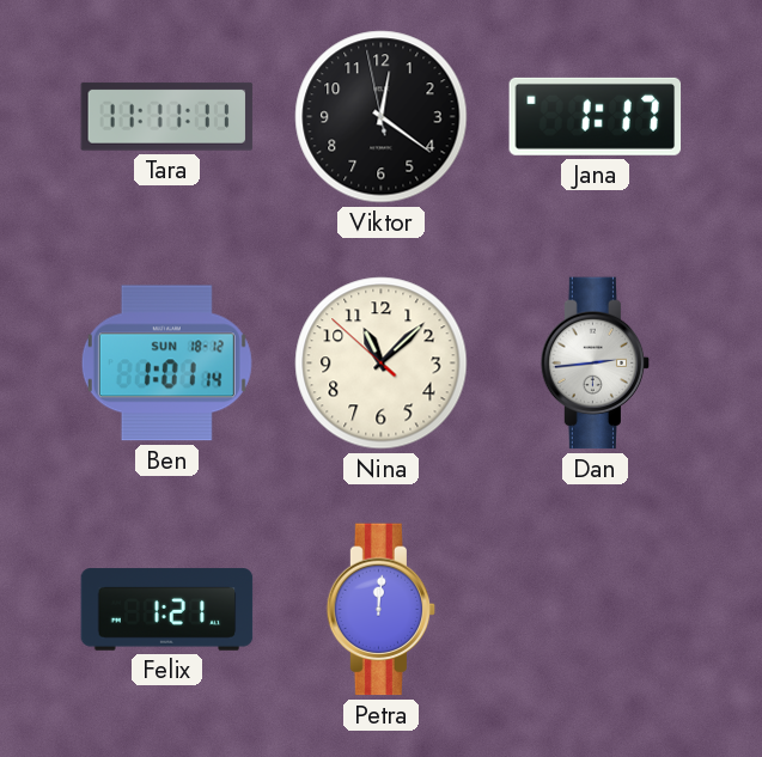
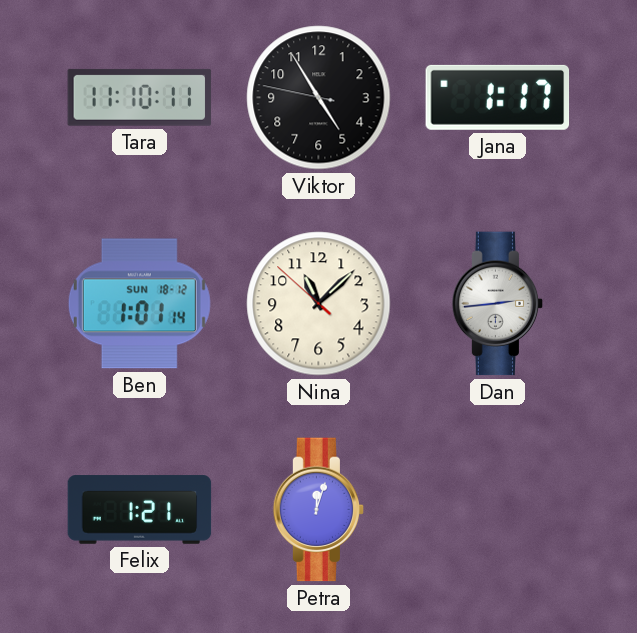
Tara: 11:11 -> 11:10 (140, 97)
Viktor: 12:20 -> 4:54 (319, 98)
Petra: 12:01 -> 12:03 (319, 510)
